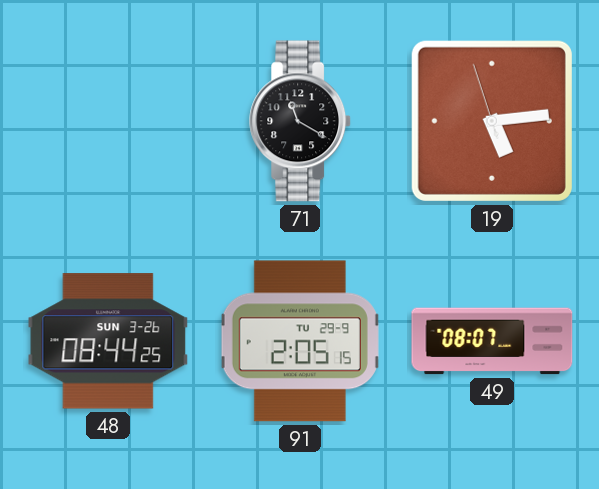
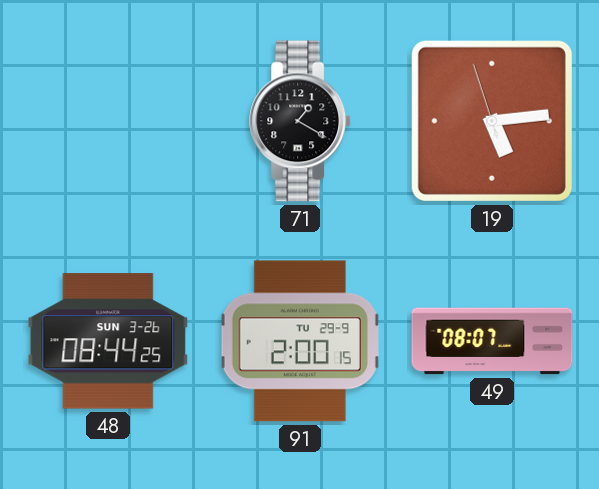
71: 11:20 -> 1:20 (301, 121)
91: 2:05 -> 2:00 (300, 341)
